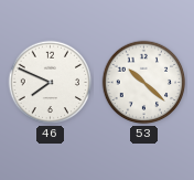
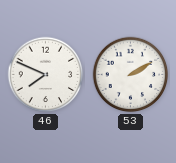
53: 10:22 -> 2:10 (131, 75)
